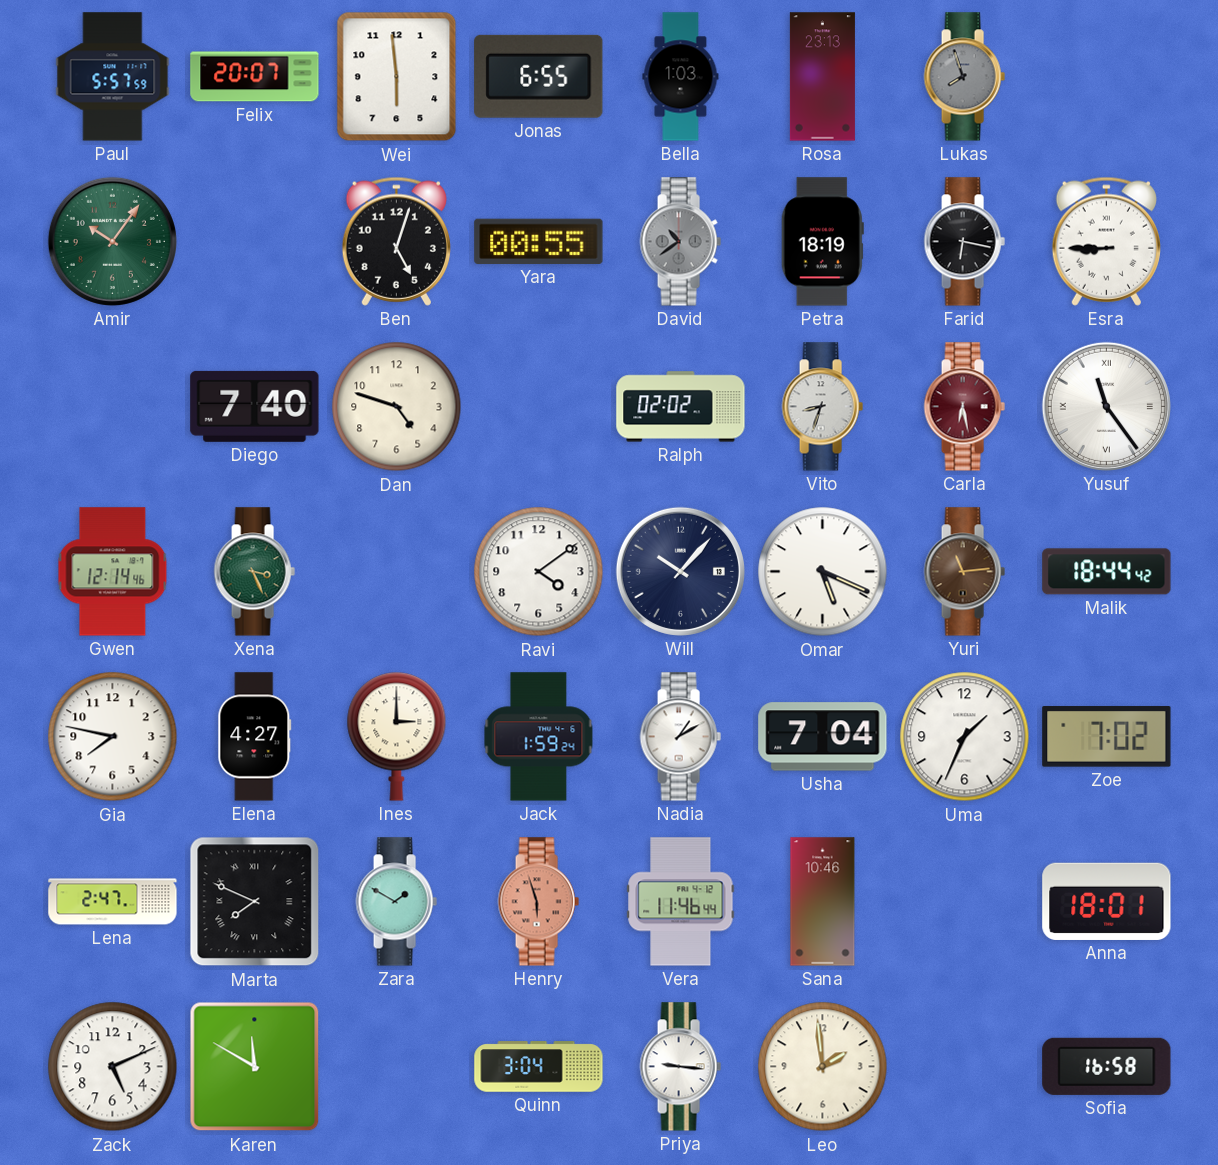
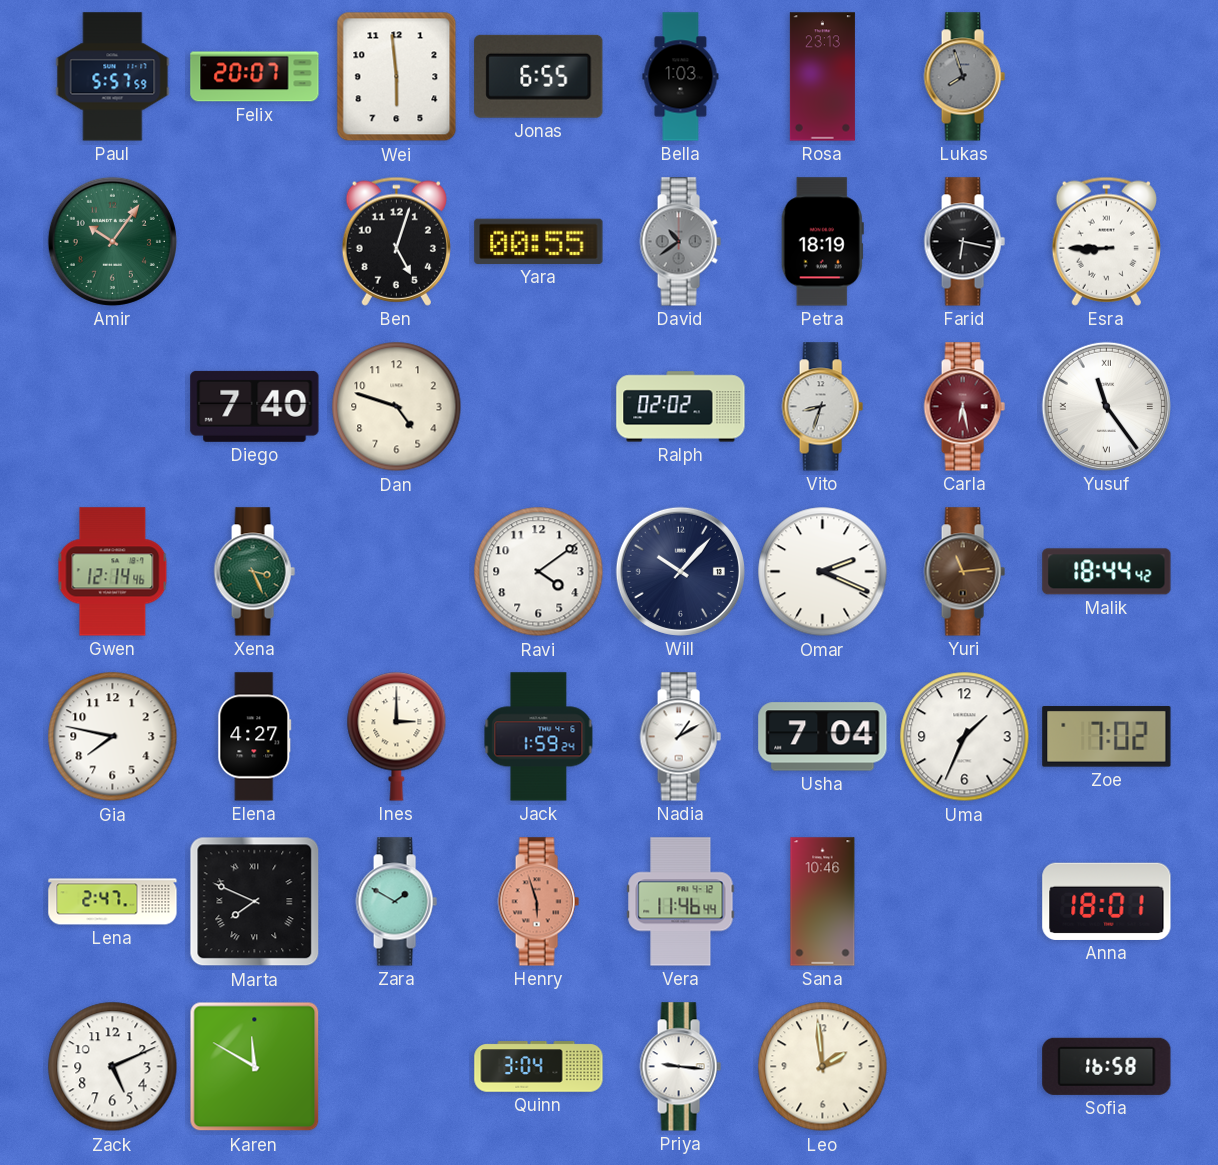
Omar: 5:19 -> 2:19 (823, 572)
